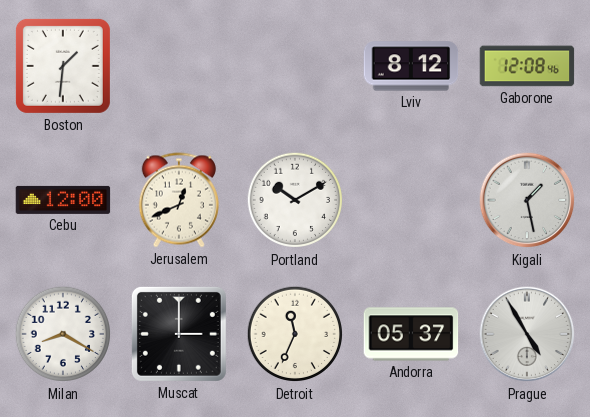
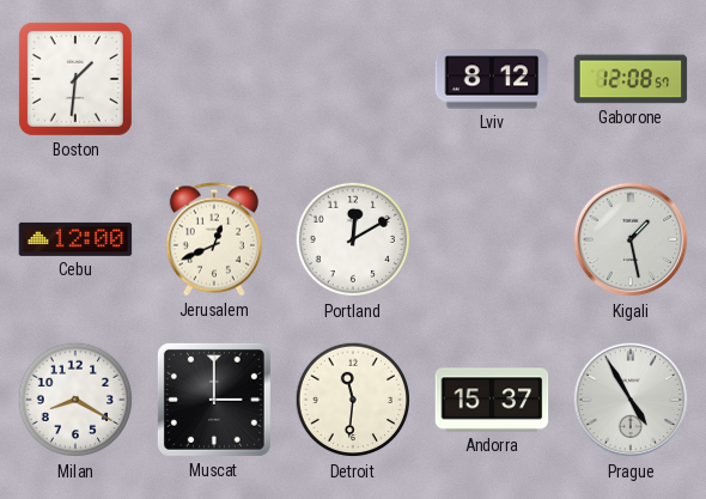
Gaborone: 12:08:46 -> 12:08:57 (631, 79)
Portland: 10:10 -> 12:10 (353, 239)
Detroit: 11:34 -> 11:31 (353, 400)
Andorra: 05:37 -> 15:37 (492, 400)
